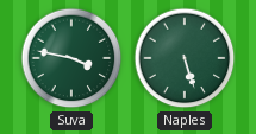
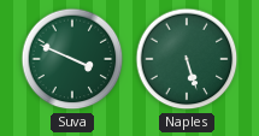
Suva: 3:47 -> 3:49 (72, 59)
